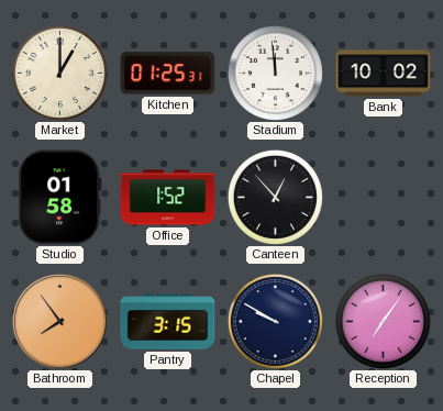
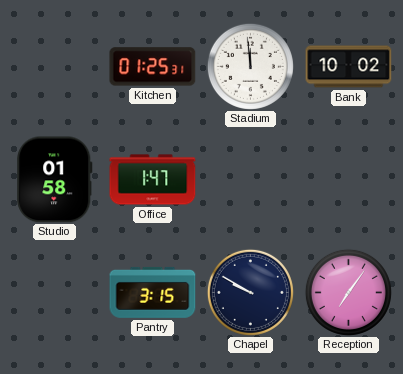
Market: 1:00 -> none (59, 73)
Office: 1:52 -> 1:47 (153, 180)
Canteen: 12:53 -> none (275, 197)
Bathroom: 7:54 -> none (59, 321)
